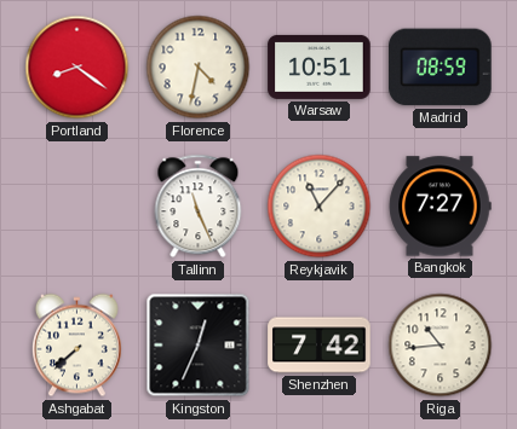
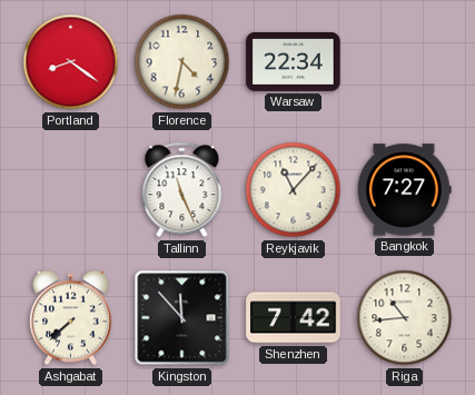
Warsaw: 10:51 -> 22:34 (294, 61)
Madrid: 08:59 -> none (441, 68)
Kingston: 12:34 -> 11:53 (182, 318)
